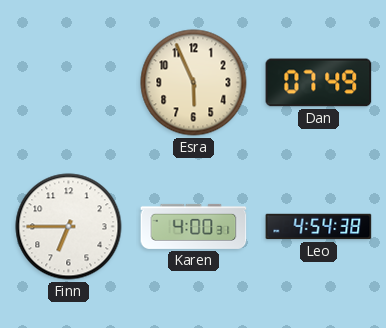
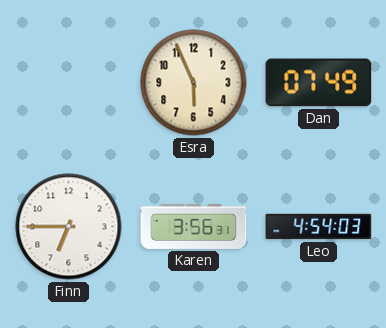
Karen: 4:00 -> 3:56 (194, 226)
Leo: 4:54:38 -> 4:54:03 (319, 227)
